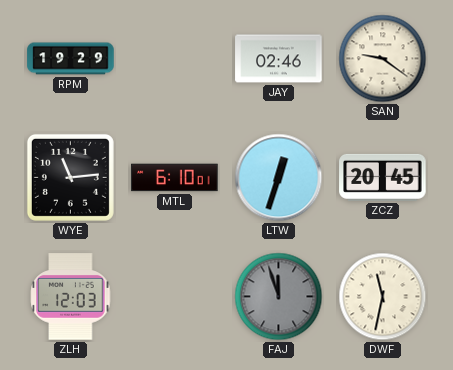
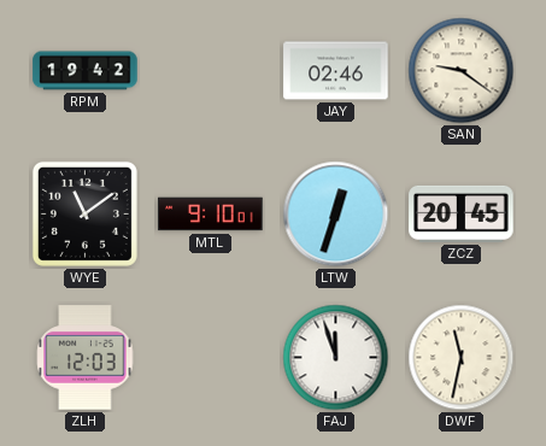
RPM: 19:29 -> 19:42 (86, 71)
WYE: 11:14 -> 11:09 (84, 213)
MTL: 6:10 -> 9:10 (211, 215)
FAJ dial: grey -> white (336, 358)
